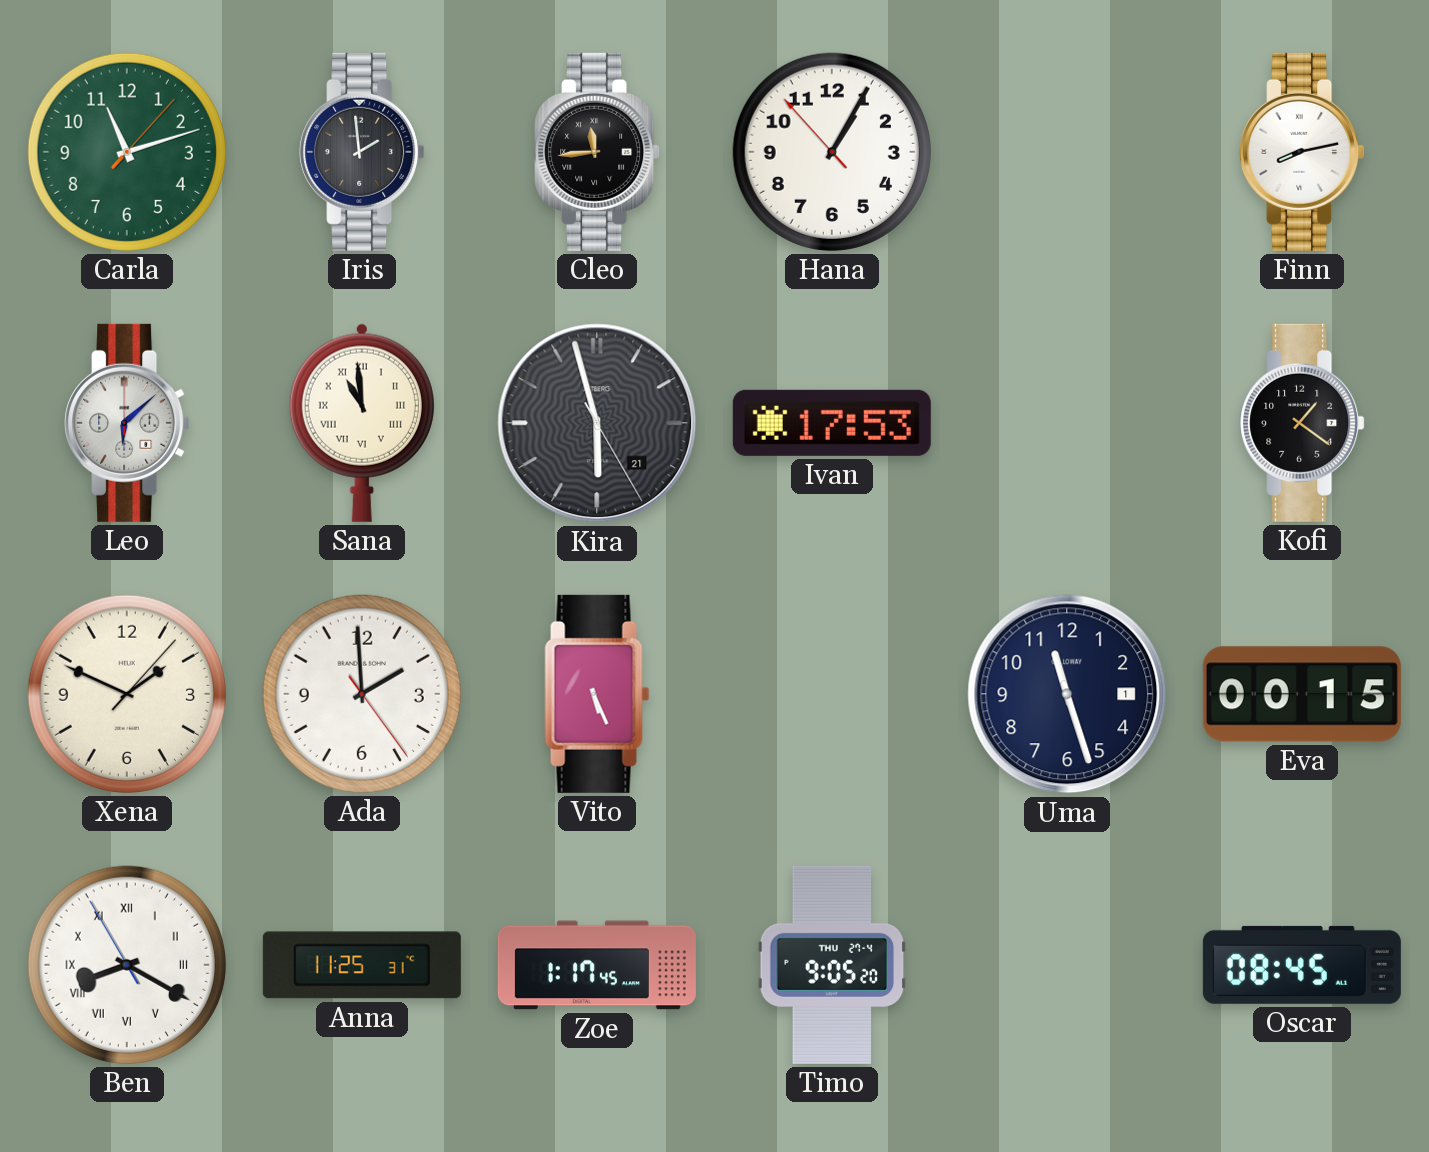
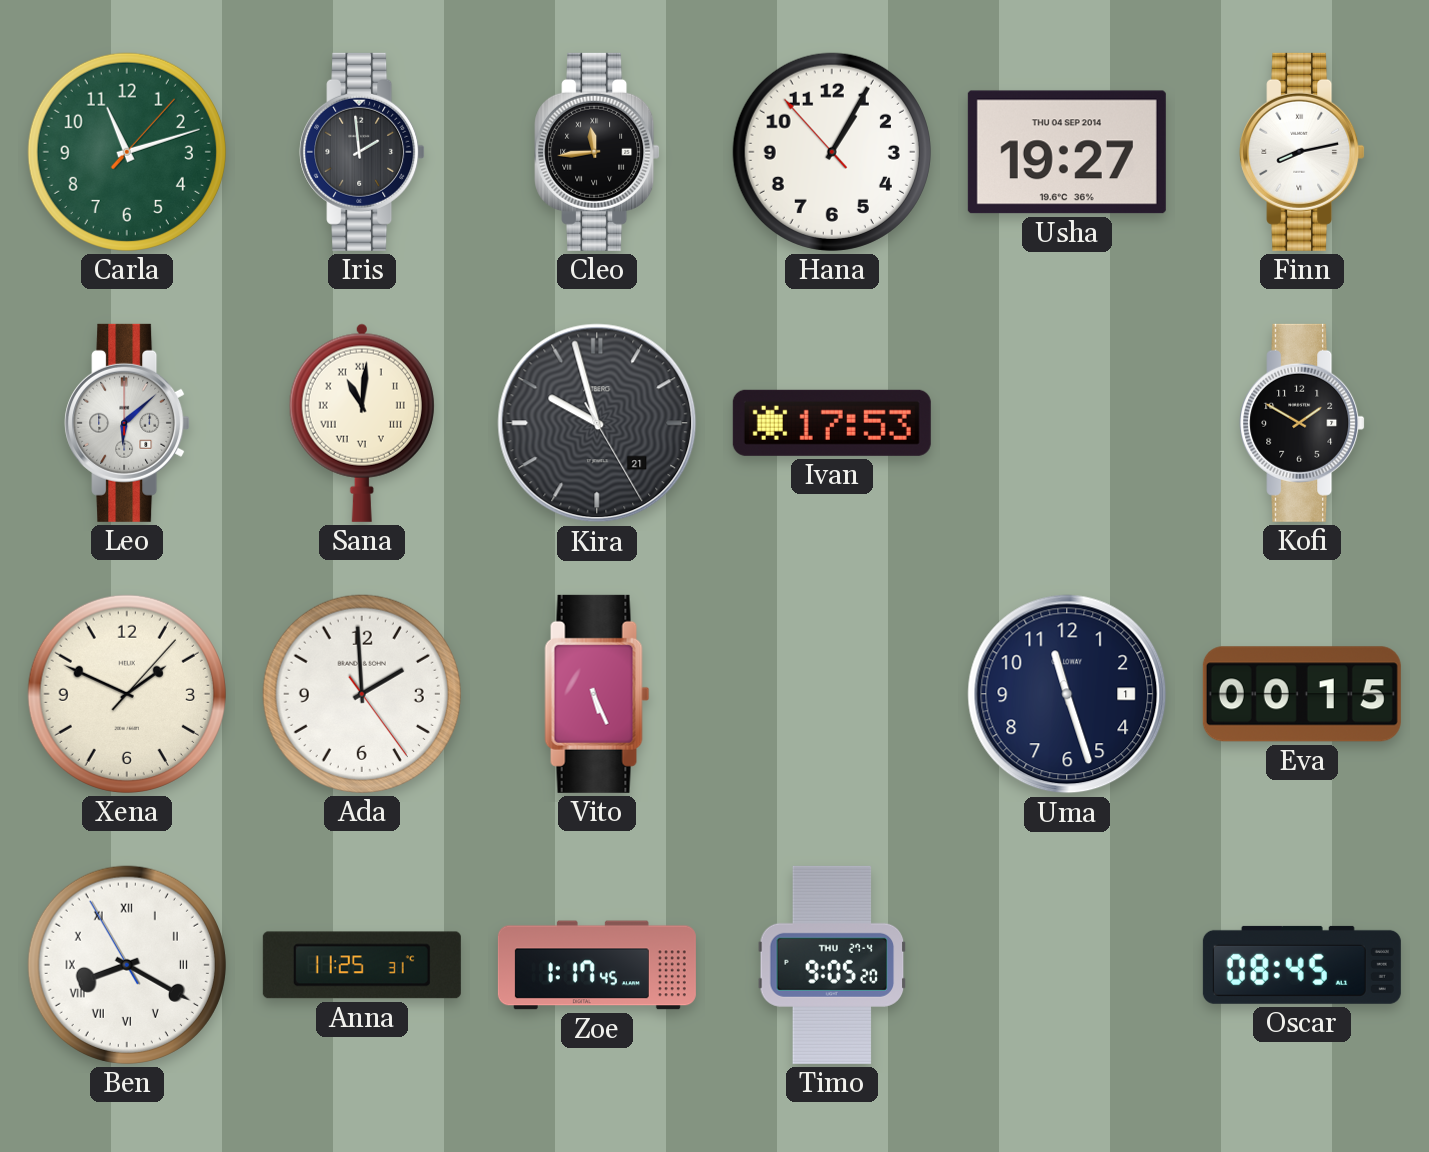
Usha: none -> 19:27 (1067, 152)
Sana: 10:59 -> 11:01 (362, 423)
Kira: 5:57 -> 9:57 (597, 423)
Kofi: 1:21 -> 1:50 (1302, 423)
